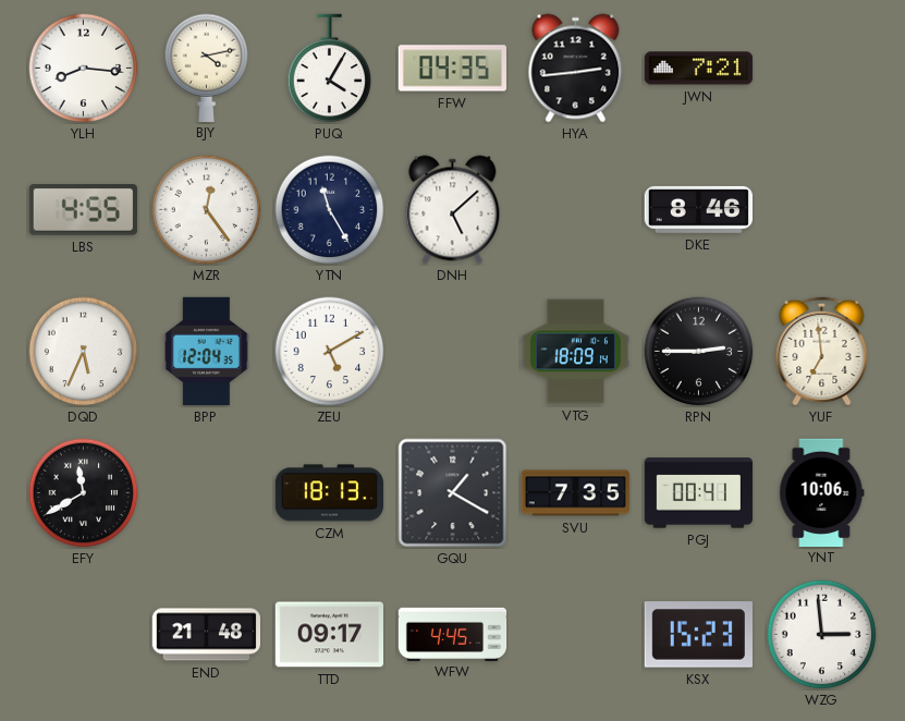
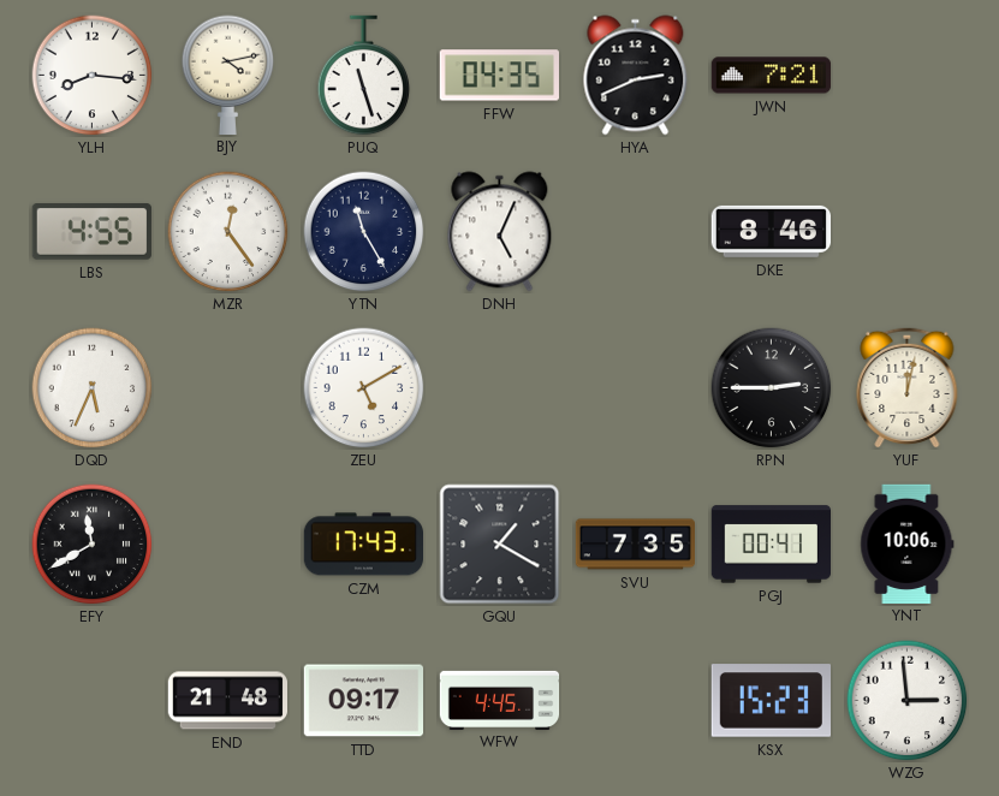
PUQ: 4:05 -> 11:27 (364, 76)
HYA: 2:44 -> 2:41 (636, 76)
DNH: 5:08 -> 5:04 (500, 232)
BPP: 12:04 -> none (207, 352)
VTG: 18:09 -> none (575, 352)
YUF: 6:59 -> 12:02 (908, 387)
CZM: 18:13 -> 17:43 (363, 545)
